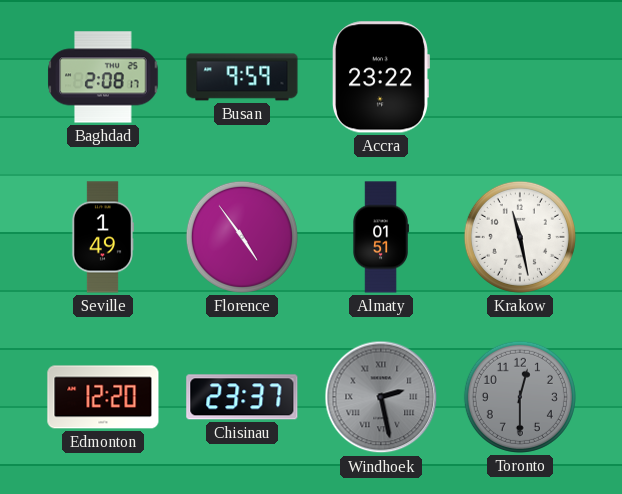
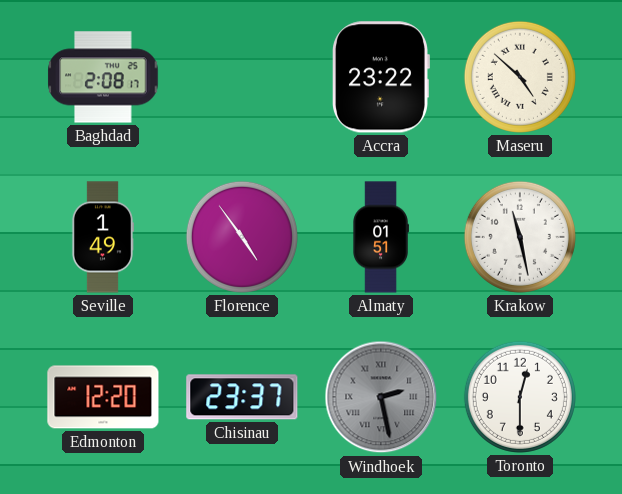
Busan: 9:59 -> none (242, 77)
Maseru: none -> 4:52 (520, 77)
Toronto dial: grey -> white (520, 397)
